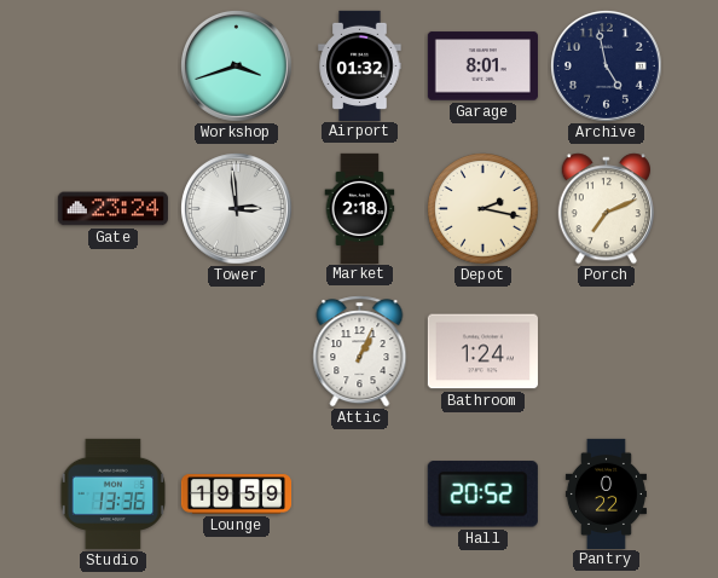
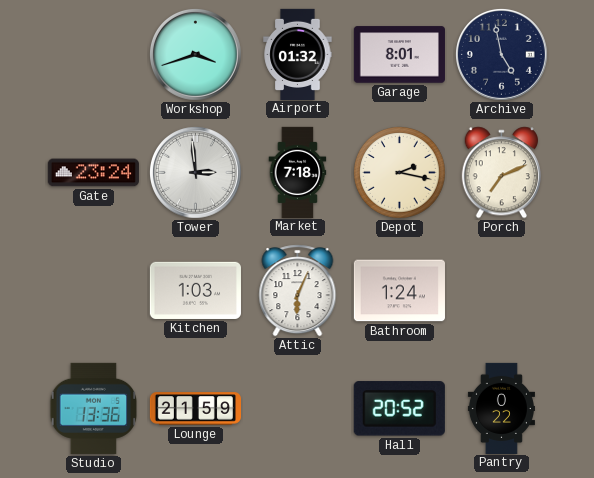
Market: 2:18 -> 7:18 (298, 172)
Kitchen: none -> 1:03 (195, 290)
Attic: 1:04 -> 6:04 (298, 291)
Lounge: 19:59 -> 21:59 (195, 409)
